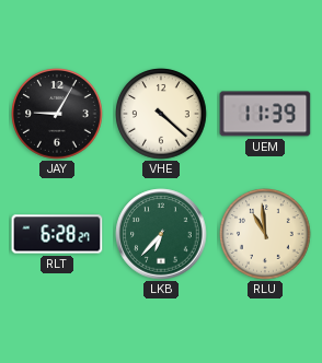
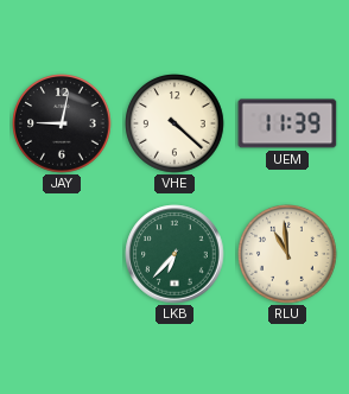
JAY: 9:05 -> 9:02 (62, 123)
RLT: 6:28 -> none (57, 234)
